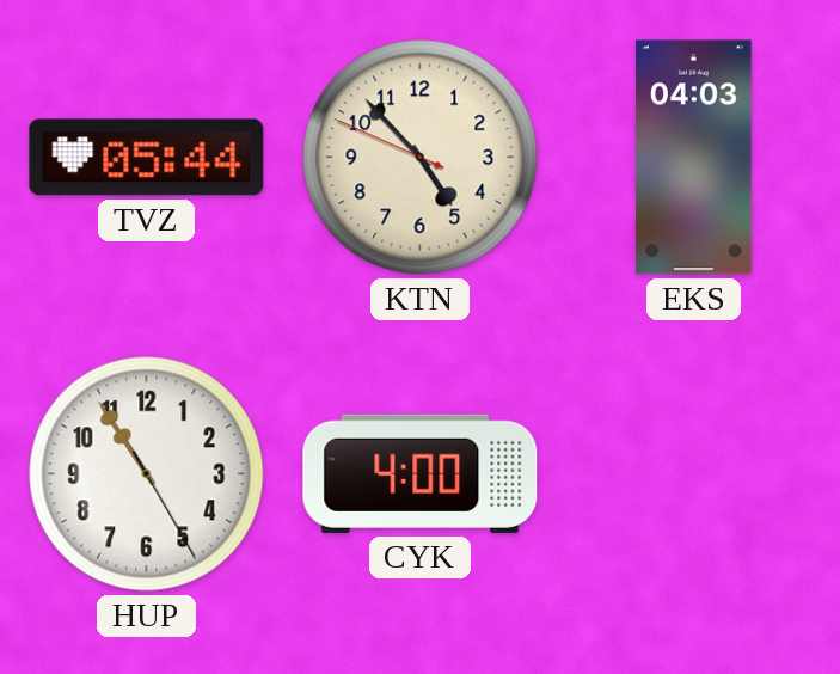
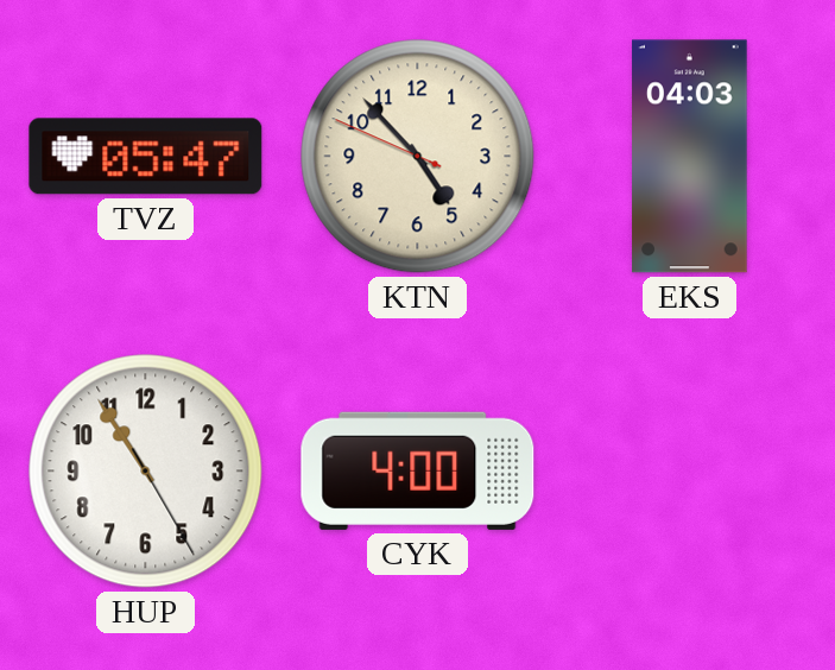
TVZ: 05:44 -> 05:47 (146, 157)
